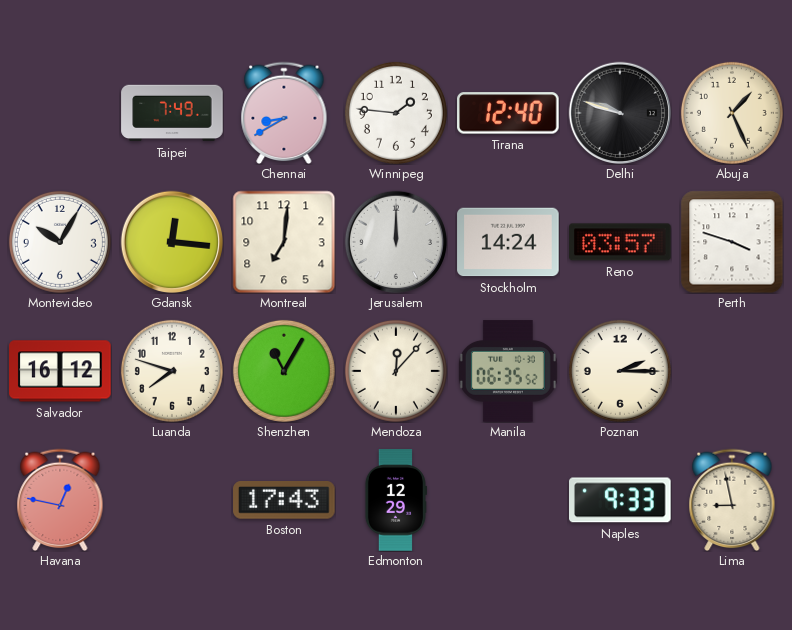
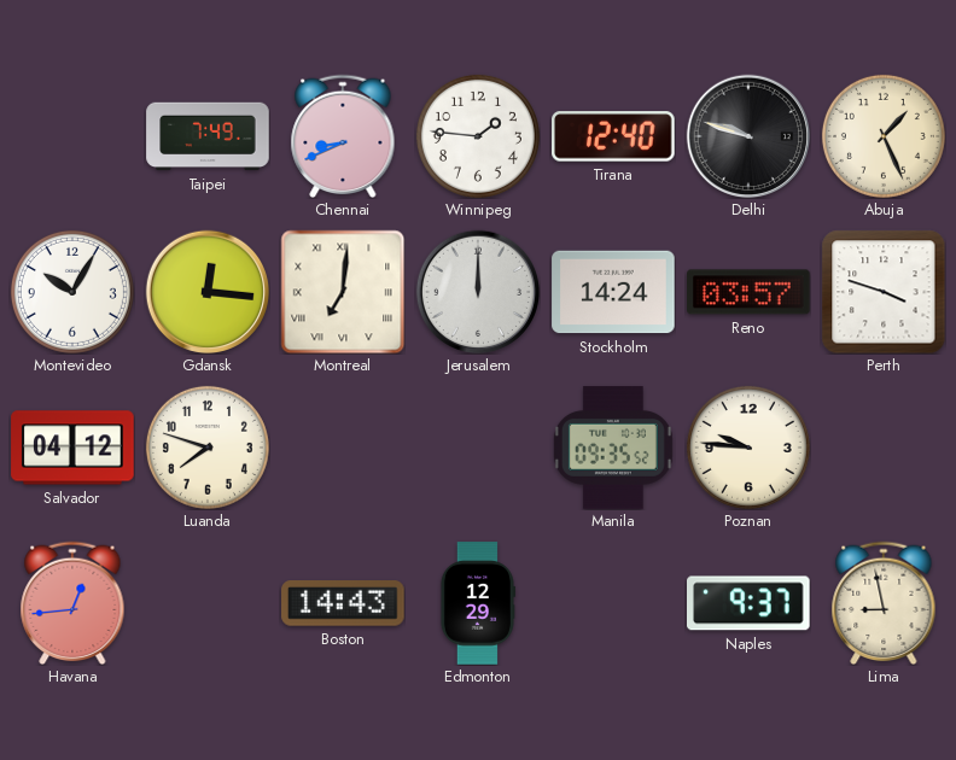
Chennai: 8:40 -> 8:41 (343, 136)
Montreal numerals: Arabic -> Roman (343, 292)
Salvador: 16:12 -> 04:12 (72, 448)
Shenzhen: 11:05 -> none (284, 371)
Mendoza: 12:07 -> none (396, 371)
Manila: 06:35 -> 09:35 (613, 448)
Poznan: 2:15 -> 9:46 (748, 448)
Havana: 12:47 -> 12:44 (72, 603)
Boston: 17:43 -> 14:43 (343, 603)
Naples: 9:33 -> 9:37 (750, 603)
